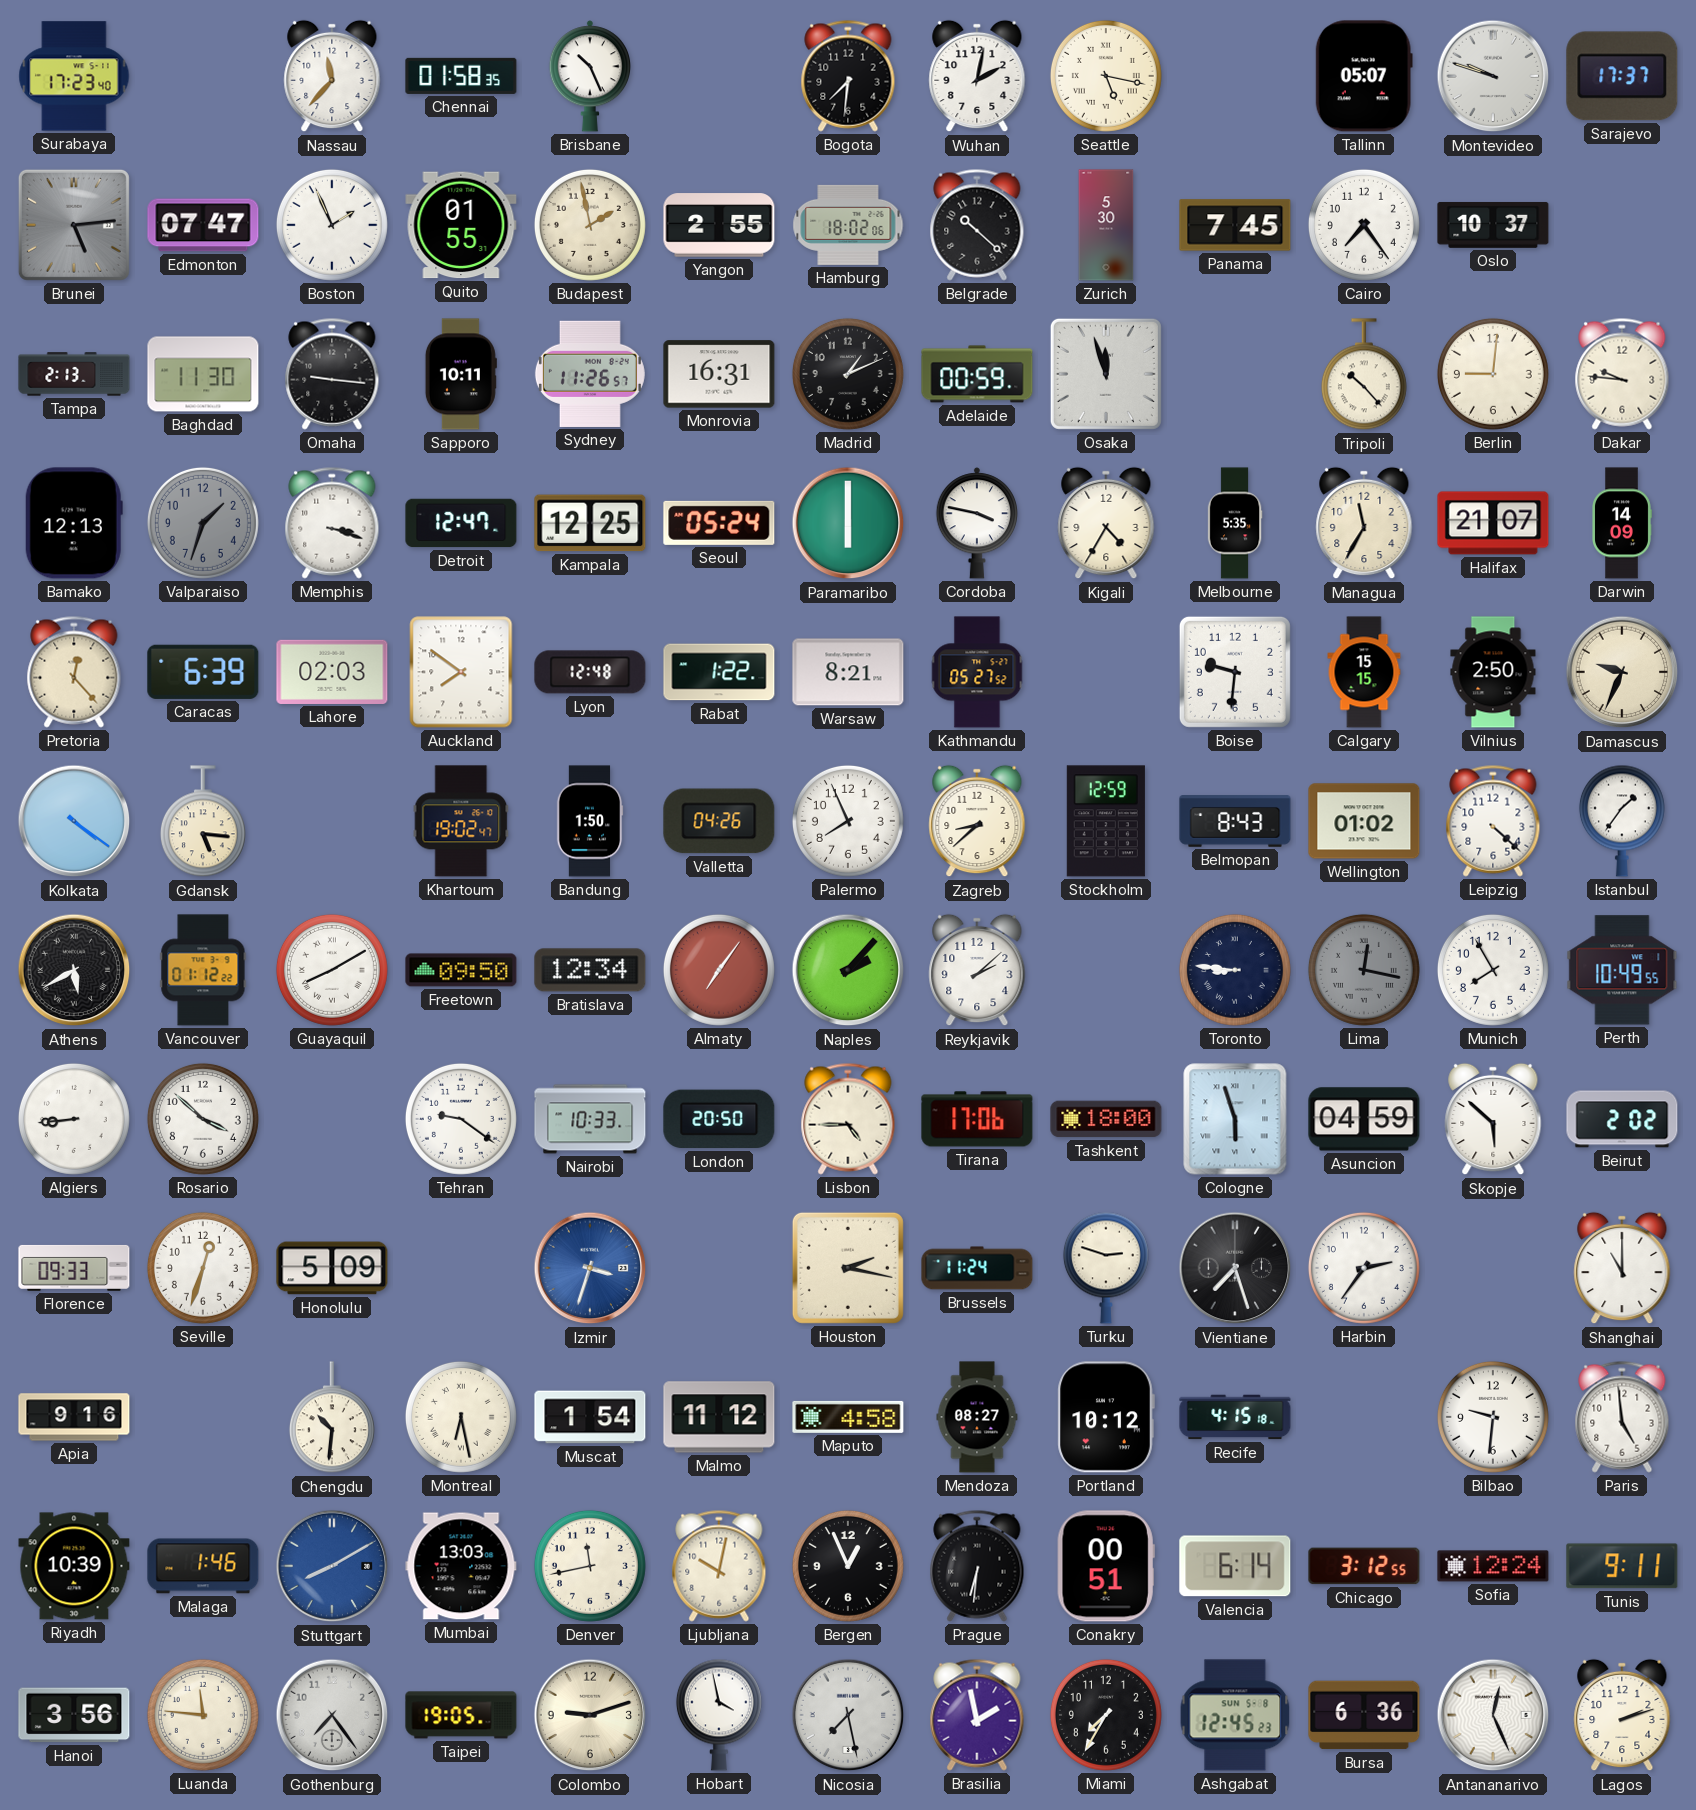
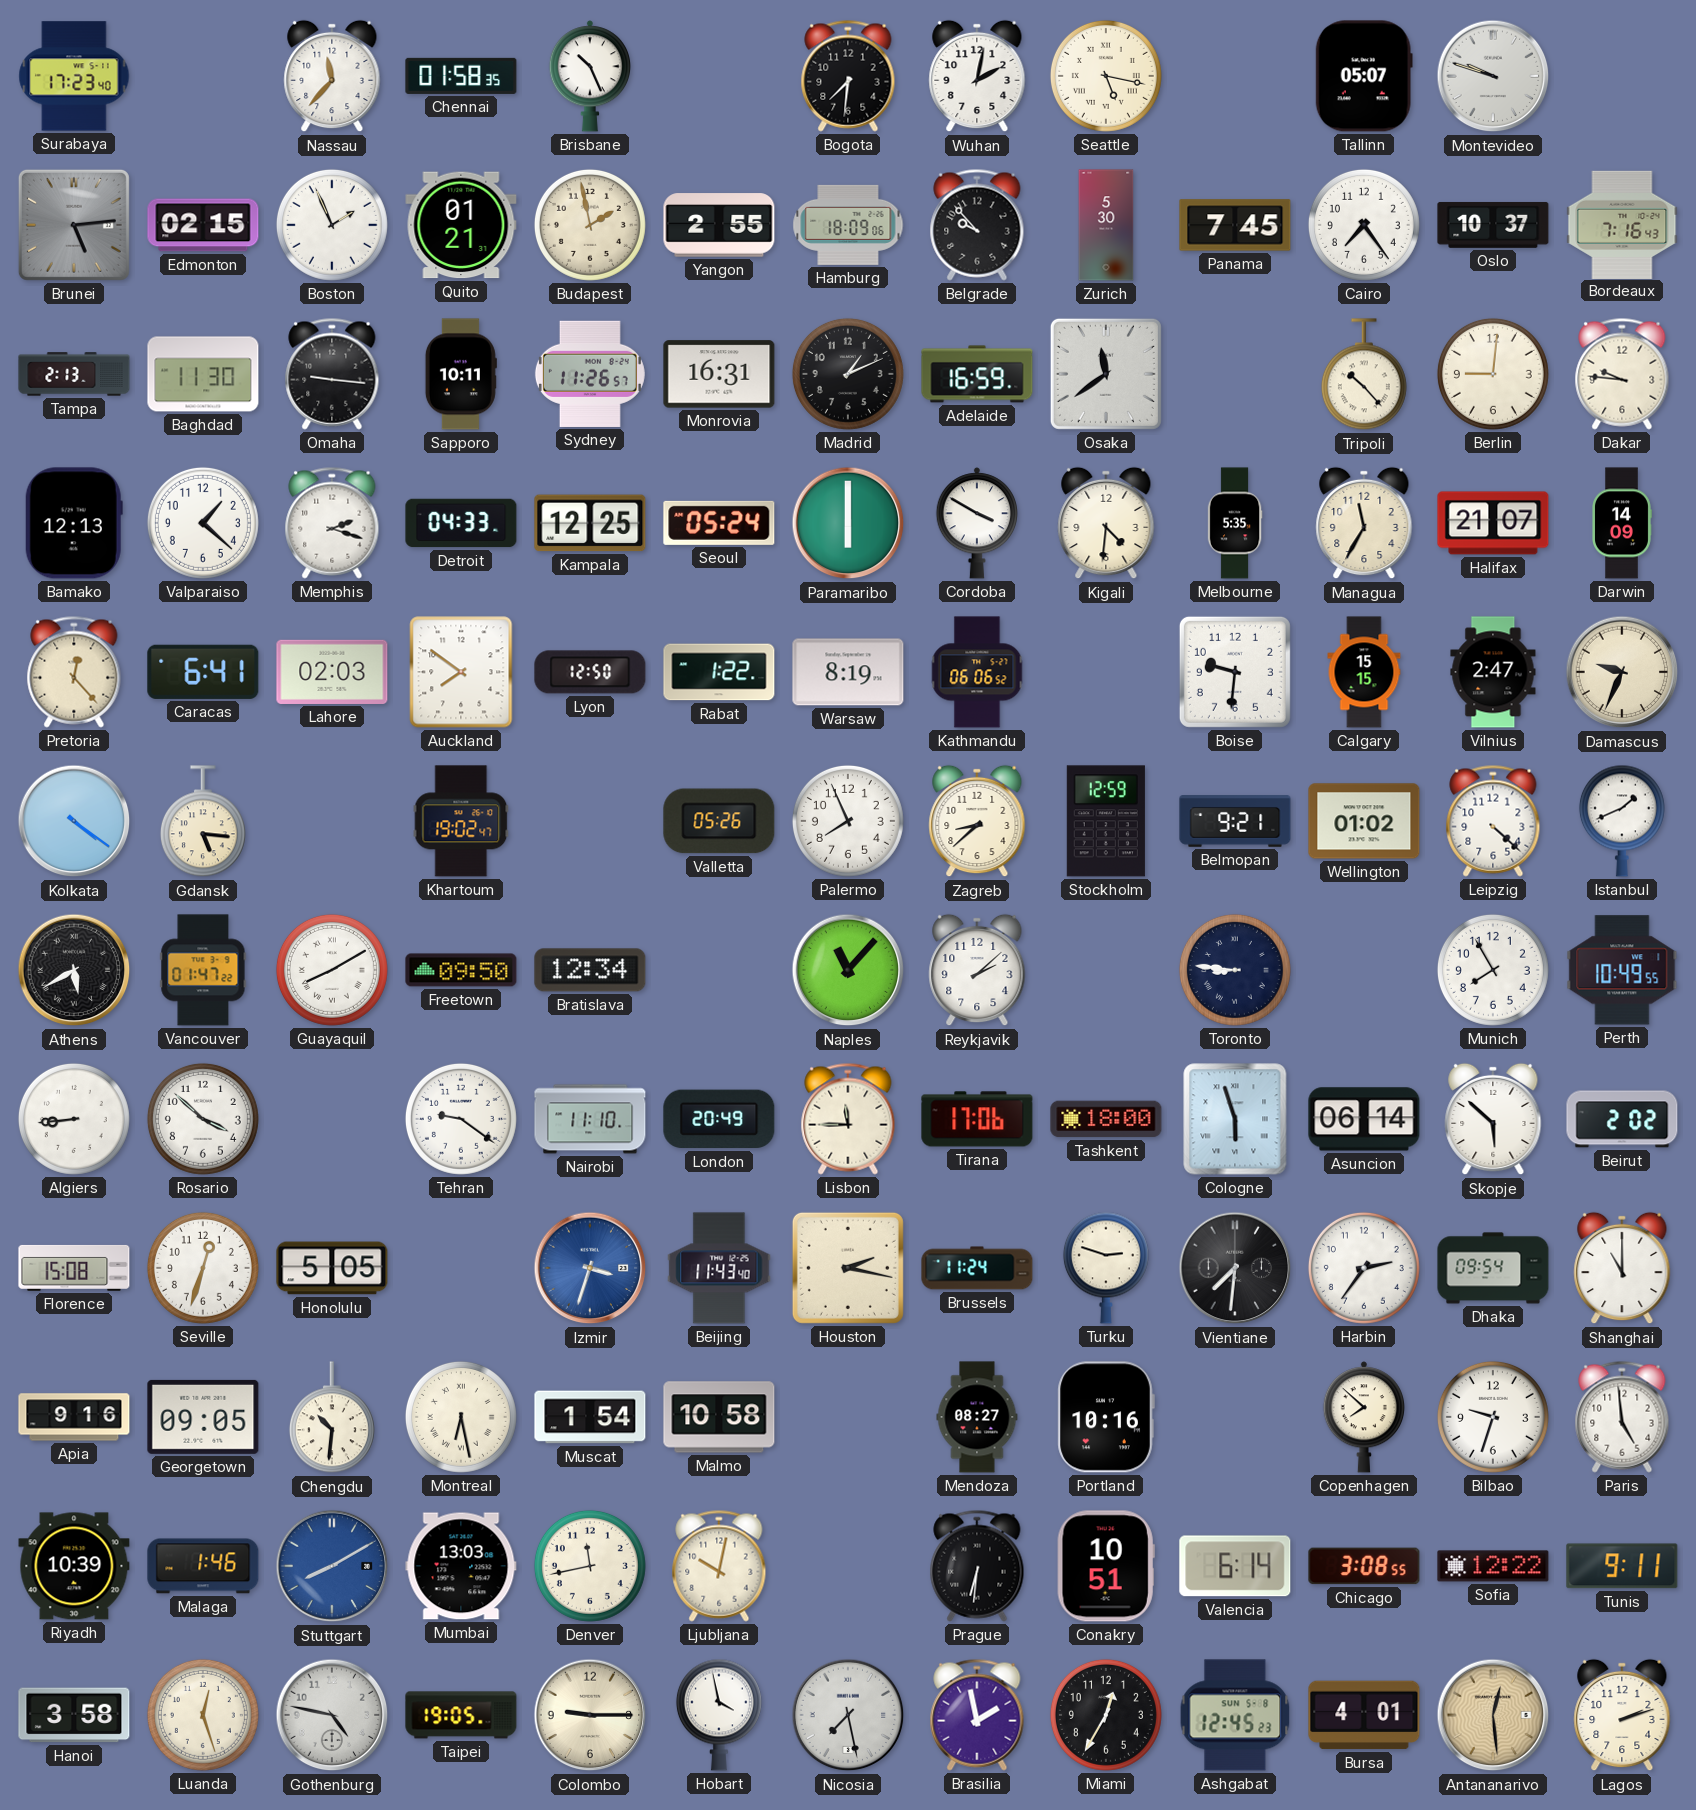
Sarajevo: 17:37 -> none (1622, 76)
Edmonton: 07:47 -> 02:15 (203, 225)
Quito: 01:55 -> 01:21 (461, 225)
Hamburg: 18:02 -> 18:09 (848, 225)
Belgrade: 10:22 -> 9:53 (977, 225)
Bordeaux: none -> 7:16 (1622, 224)
Adelaide: 00:59 -> 16:59 (977, 374)
Osaka: 11:57 -> 11:39 (1106, 374)
Valparaiso: 1:33 -> 1:22 (203, 523)
Valparaiso dial: grey -> white (203, 523)
Memphis: 3:18 -> 2:18 (332, 523)
Detroit: 12:47 -> 04:33 (461, 523)
Cordoba: 3:47 -> 3:50 (976, 523)
Kigali: 4:35 -> 4:31 (1106, 523)
Caracas: 6:39 -> 6:41 (203, 672)
Lyon: 12:48 -> 12:50 (590, 672)
Warsaw: 8:21 -> 8:19 (848, 672)
Kathmandu: 05:27 -> 06:06 (977, 672)
Vilnius: 2:50 -> 2:47 (1493, 672)
Bandung: 1:50 -> none (590, 821)
Valletta: 04:26 -> 05:26 (719, 821)
Belmopan: 8:43 -> 9:21 (1235, 821)
Istanbul: 1:36 -> 1:41 (1622, 821)
Vancouver: 01:12 -> 01:47 (203, 970)
Almaty: 7:06 -> none (719, 970)
Naples: 2:07 -> 11:07 (848, 970)
Lima: 12:17 -> none (1364, 970)
Nairobi: 10:33 -> 11:10 (590, 1119)
London: 20:50 -> 20:49 (719, 1119)
Lisbon: 4:45 -> 11:45 (848, 1119)
Asuncion: 04:59 -> 06:14 (1364, 1119)
Florence: 09:33 -> 15:08 (74, 1268)
Honolulu: 5:09 -> 5:05 (332, 1268)
Beijing: none -> 11:43 (719, 1268)
Vientiane: 7:27 -> 7:31 (1235, 1268)
Dhaka: none -> 09:54 (1493, 1268)
Georgetown: none -> 09:05 (203, 1417)
Malmo: 11:12 -> 10:58 (719, 1417)
Maputo: 4:58 -> none (848, 1417)
Portland: 10:12 -> 10:16 (1106, 1417)
Recife: 4:15 -> none (1235, 1417)
Copenhagen: none -> 7:52 (1363, 1417)
Bilbao: 9:31 -> 9:33 (1493, 1417)
Bergen: 12:56 -> none (848, 1566)
Conakry: 00:51 -> 10:51 (1106, 1566)
Chicago: 3:12 -> 3:08 (1364, 1566)
Sofia: 12:24 -> 12:22 (1493, 1566)
Hanoi: 3:56 -> 3:58 (74, 1715)
Luanda: 11:46 -> 12:27 (203, 1715)
Gothenburg: 7:24 -> 4:47 (332, 1715)
Colombo: 9:12 -> 9:15 (590, 1715)
Miami: 7:35 -> 12:35 (1106, 1715)
Bursa: 6:36 -> 4:01 (1364, 1715)
Antananarivo: 12:26 -> 12:29 (1493, 1715)
Antananarivo dial: white -> champagne (1493, 1715)
